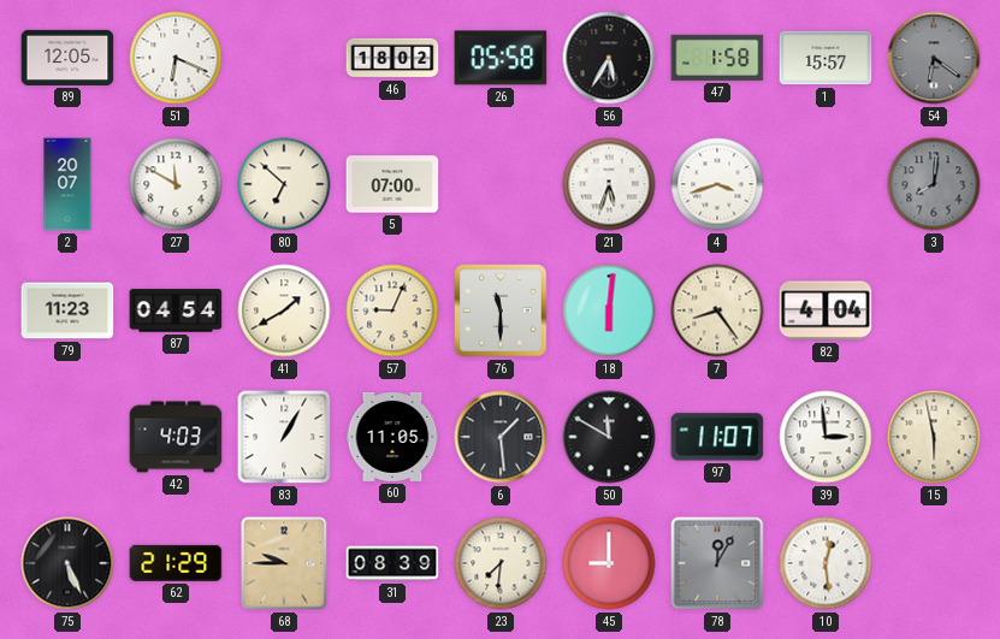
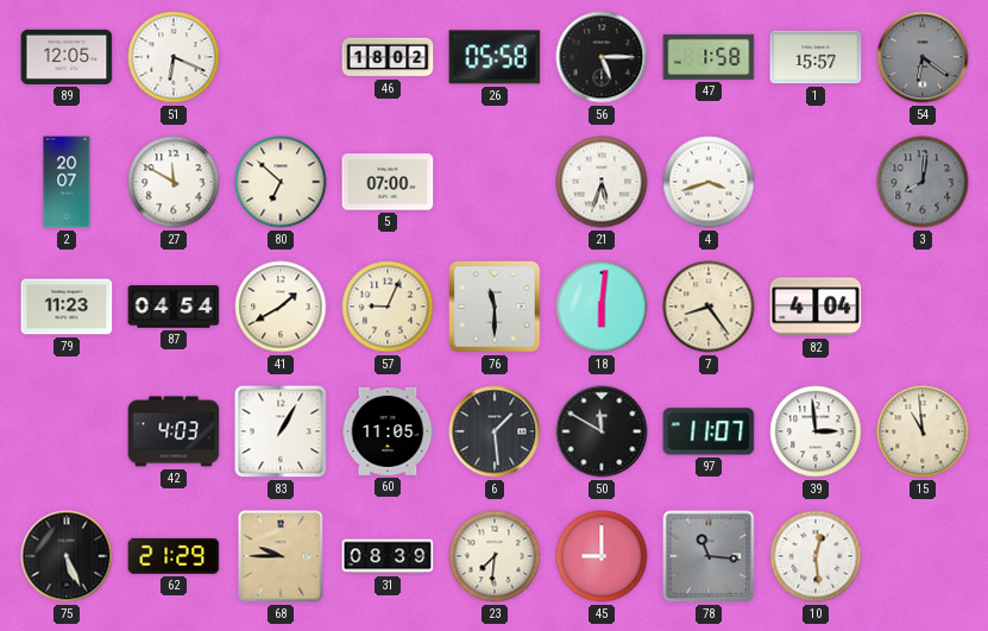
56: 5:35 -> 5:15 (602, 57)
15: 5:58 -> 10:59 (923, 431)
78: 12:05 -> 11:16 (709, 556)
